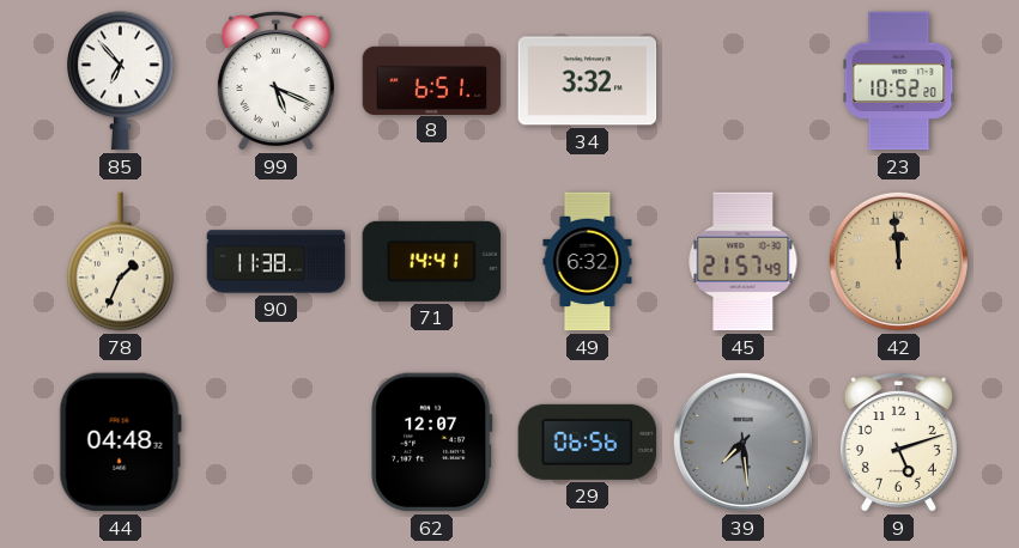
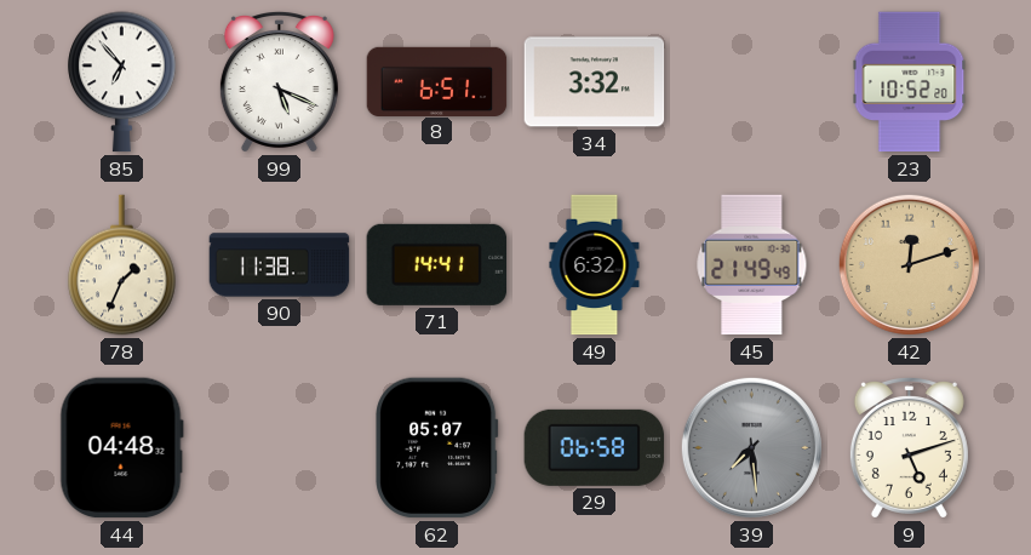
45: 21:57 -> 21:49 (752, 265)
42: 11:59 -> 12:12 (909, 264)
62: 12:07 -> 05:07 (437, 448)
29: 06:56 -> 06:58 (595, 447)
